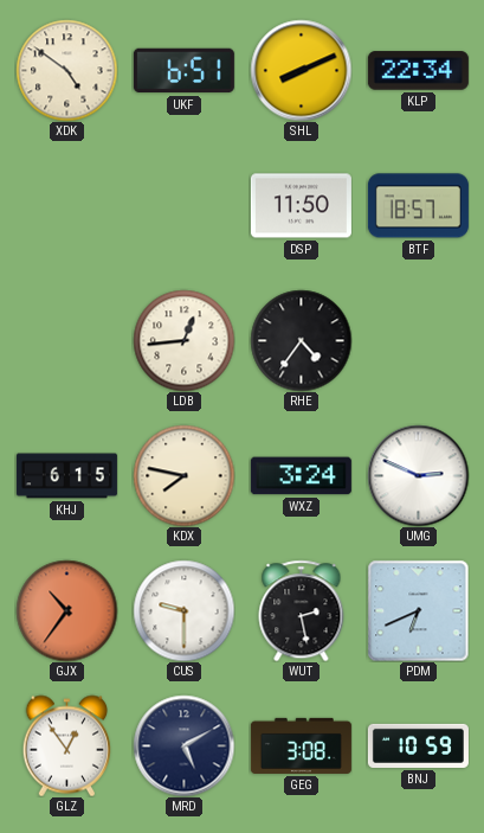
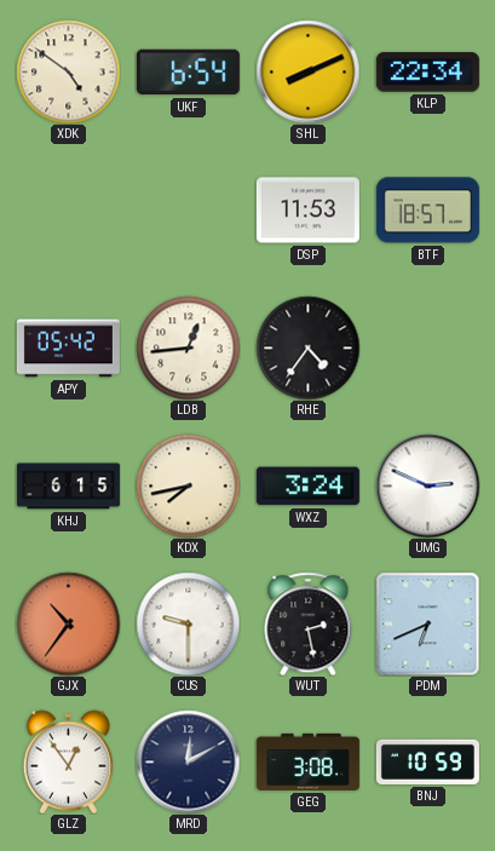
UKF: 6:51 -> 6:54 (188, 73)
DSP: 11:50 -> 11:53 (307, 211)
APY: none -> 05:42 (68, 349)
KDX: 7:47 -> 7:43 (188, 485)
MRD: 5:10 -> 12:10 (188, 761)
